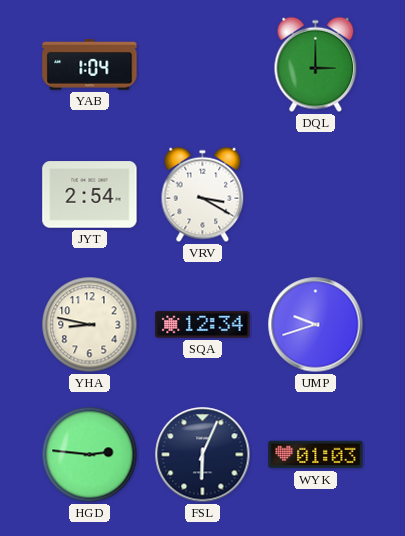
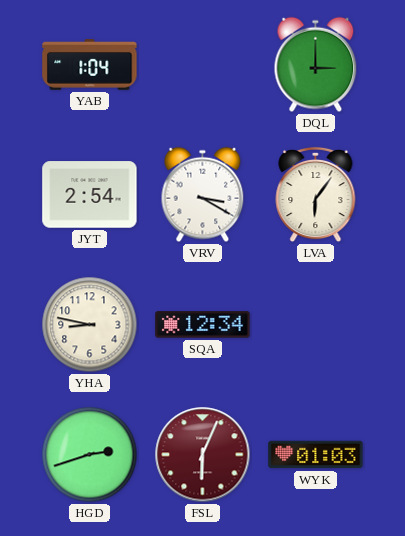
LVA: none -> 6:06 (316, 195)
UMP: 9:42 -> none (316, 325)
HGD: 2:46 -> 2:42 (90, 455)
FSL dial: navy -> burgundy (203, 455)
